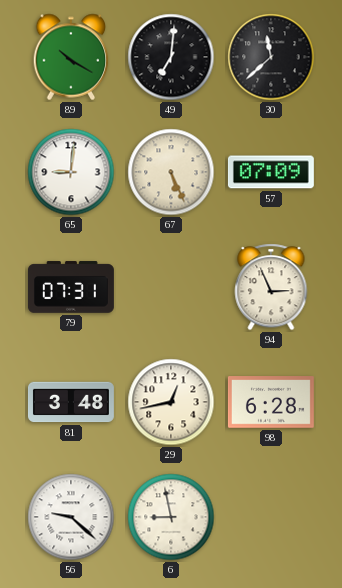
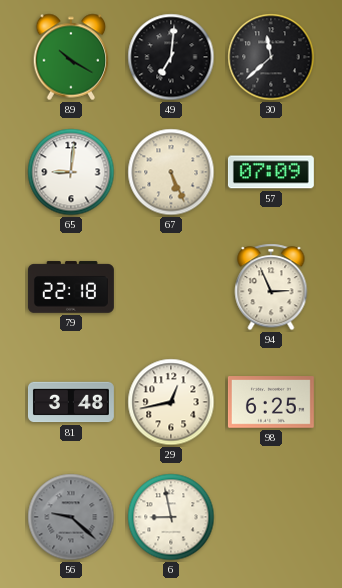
79: 07:31 -> 22:18 (71, 287)
98: 6:28 -> 6:25 (271, 402)
56 dial: white -> grey (71, 517)
